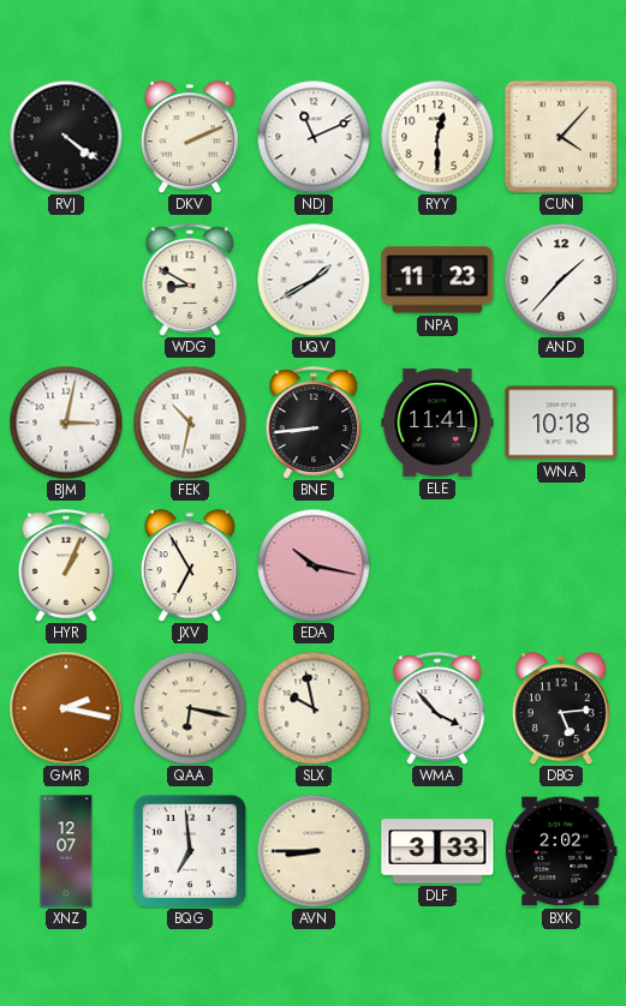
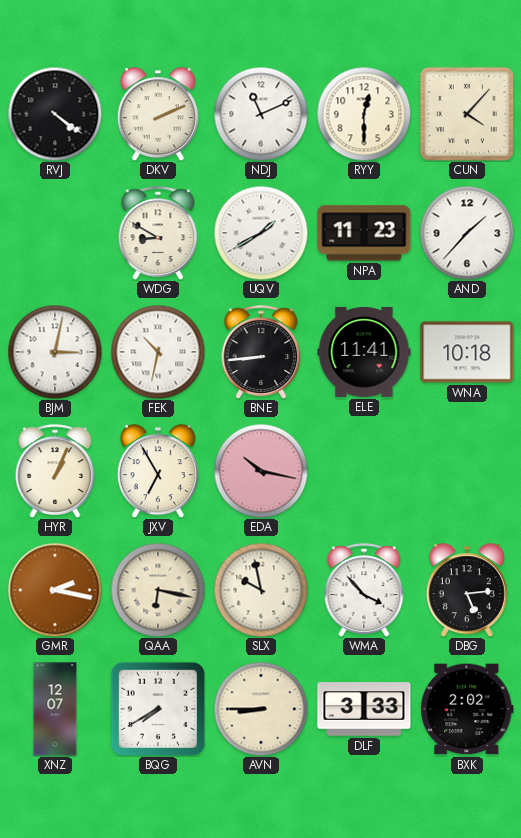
BQG: 6:59 -> 7:40 (157, 708)
